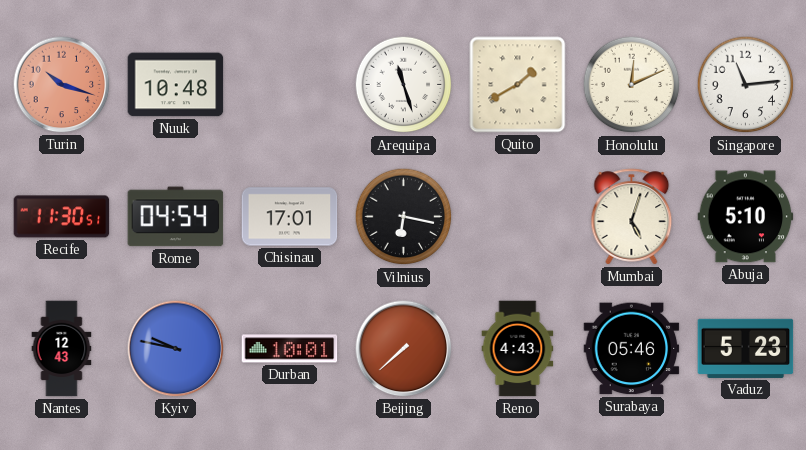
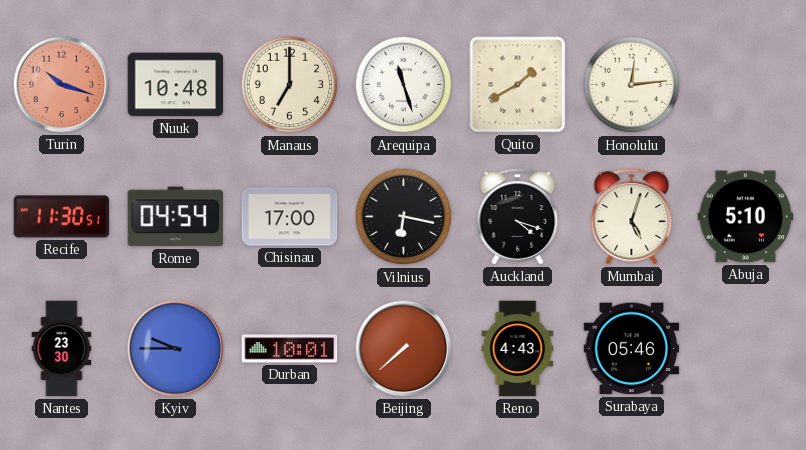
Manaus: none -> 7:00 (290, 85)
Honolulu: 12:11 -> 12:14 (632, 85)
Singapore: 11:14 -> none (746, 85)
Chisinau: 17:01 -> 17:00 (290, 217)
Auckland: none -> 4:18 (518, 217)
Nantes: 12:43 -> 23:30 (62, 349)
Kyiv: 9:47 -> 9:45 (176, 349)
Vaduz: 5:23 -> none (746, 348)
